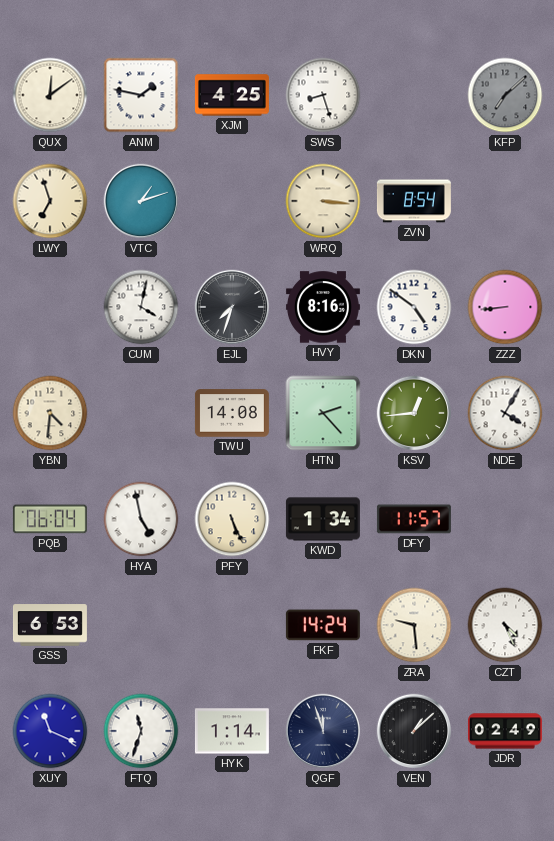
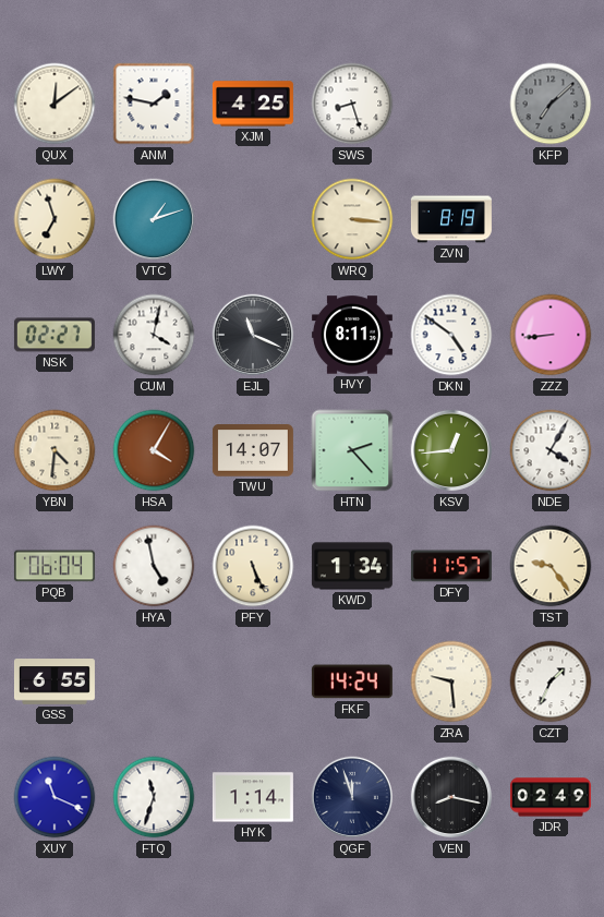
ZVN: 8:54 -> 8:19 (451, 219)
NSK: none -> 02:27 (55, 335)
EJL: 7:33 -> 11:19 (253, 335)
HVY: 8:16 -> 8:11 (352, 335)
HSA: none -> 4:05 (154, 450)
TWU: 14:08 -> 14:07 (253, 450)
TST: none -> 9:24 (551, 566)
GSS: 6:53 -> 6:55 (55, 681)
CZT: 4:26 -> 1:34 (551, 681)
VEN: 1:08 -> 8:17 (451, 797)
